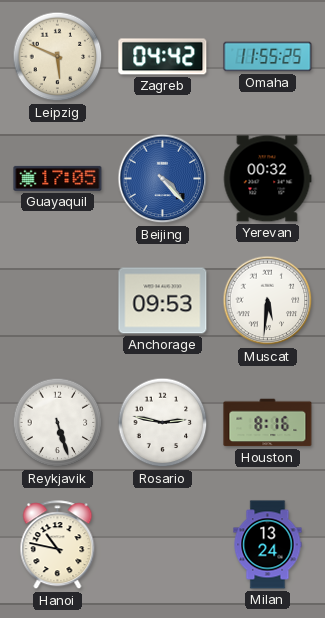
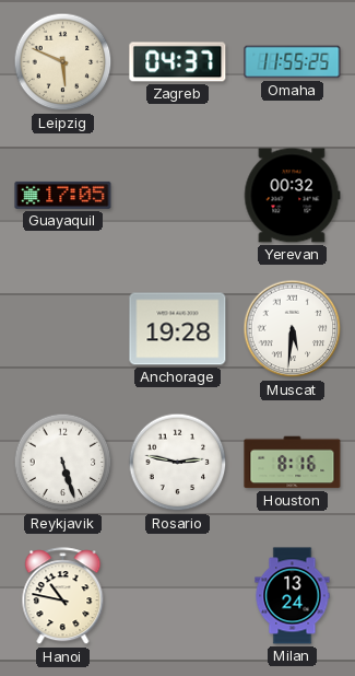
Zagreb: 04:42 -> 04:37 (178, 62)
Beijing: 4:23 -> none (163, 179)
Anchorage: 09:53 -> 19:28 (178, 329)
